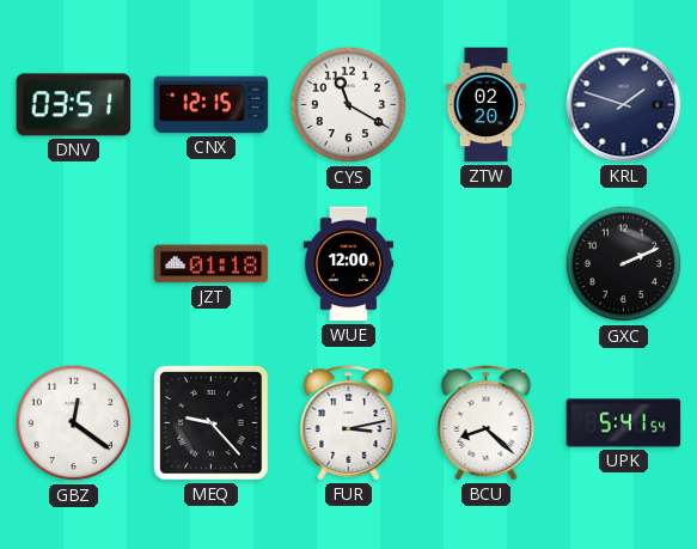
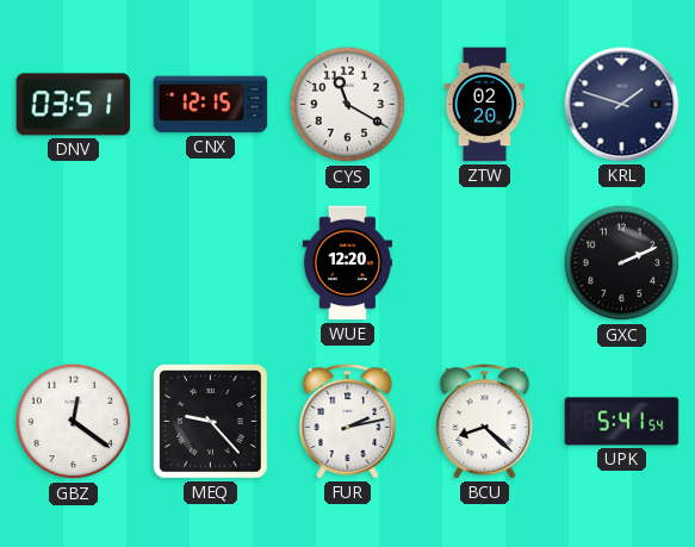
JZT: 01:18 -> none (212, 264)
WUE: 12:00 -> 12:20 (348, 263)
FUR: 3:13 -> 2:13 (348, 422)
